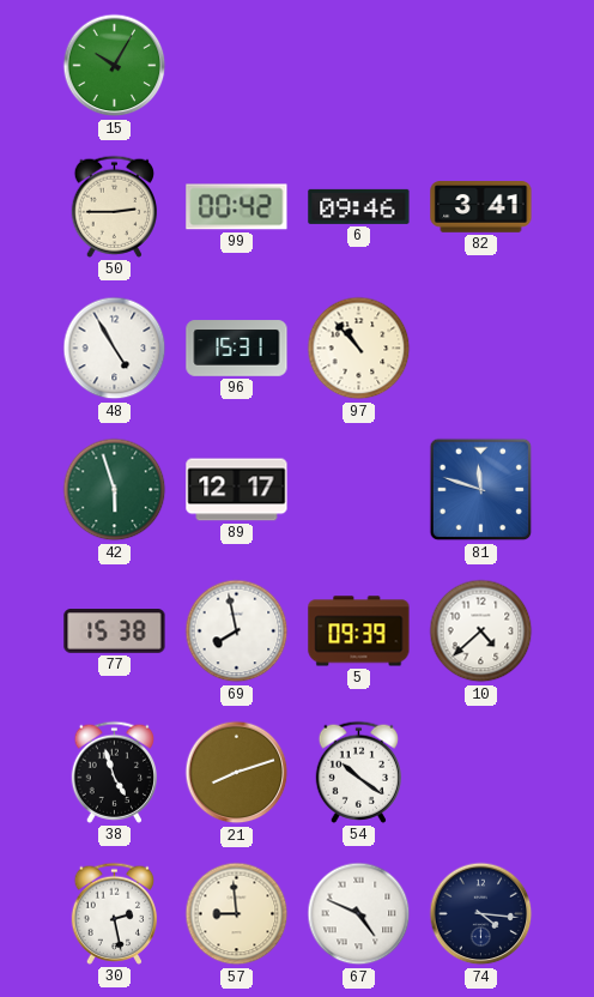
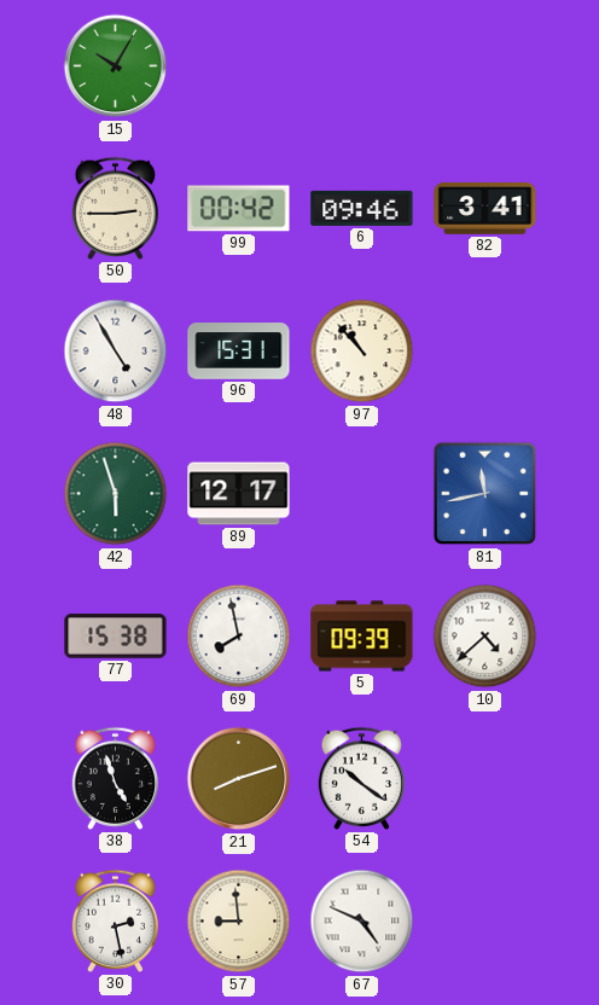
81: 11:48 -> 11:43 (485, 494)
74: 4:16 -> none (481, 914)
